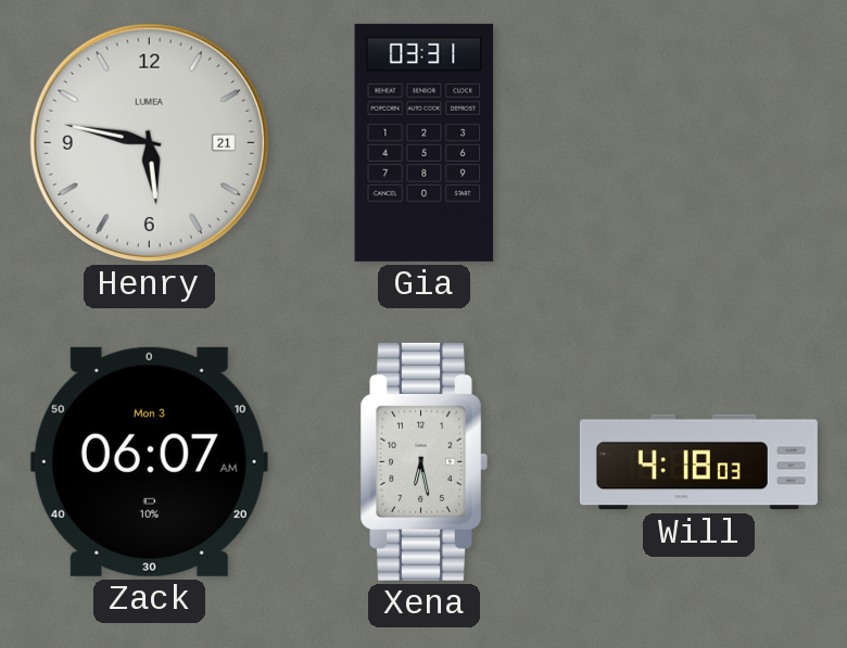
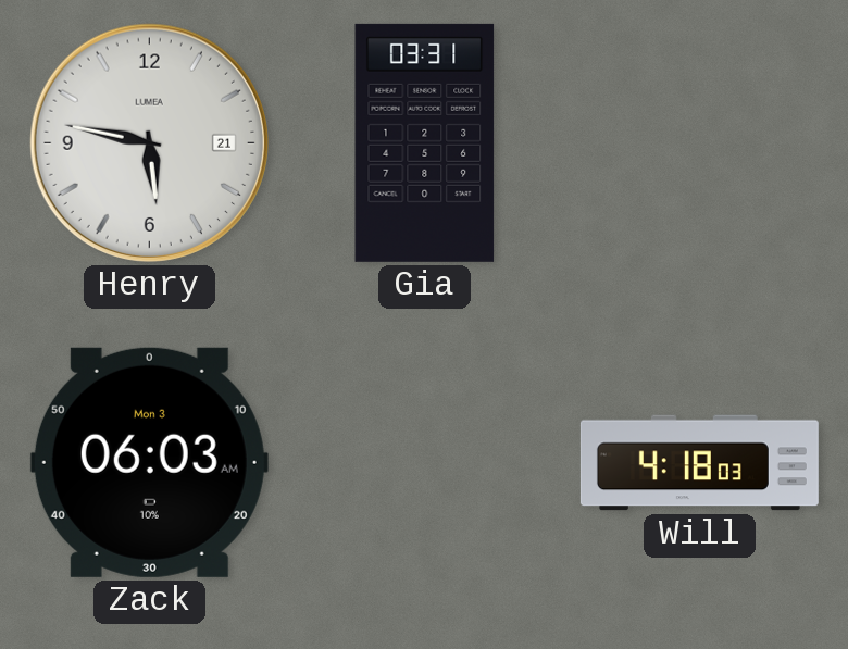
Zack: 06:07 -> 06:03 (149, 462)
Xena: 6:28 -> none (423, 461)
